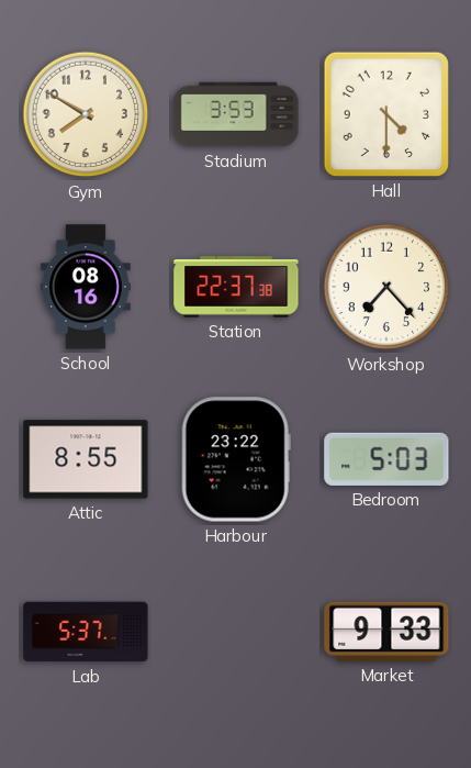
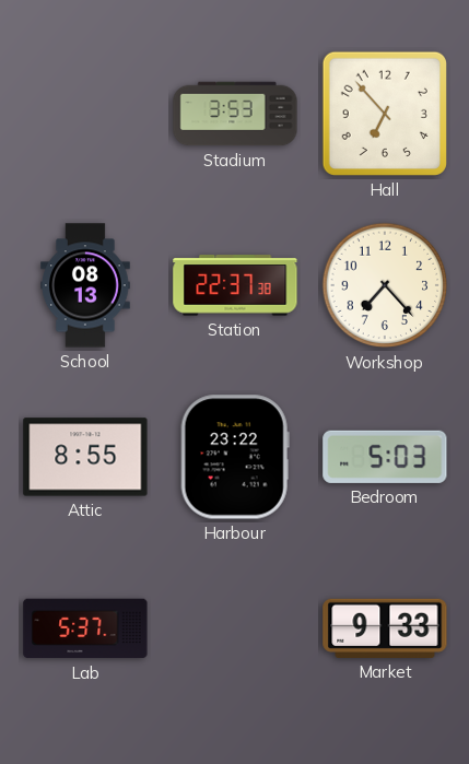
Gym: 7:50 -> none (86, 114)
Hall: 4:30 -> 6:53 (385, 114)
School: 08:16 -> 08:13 (85, 285)
